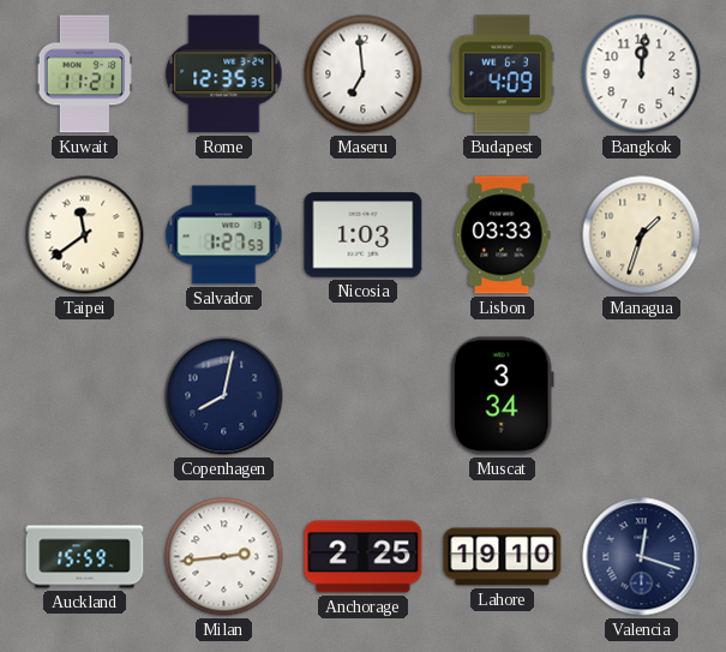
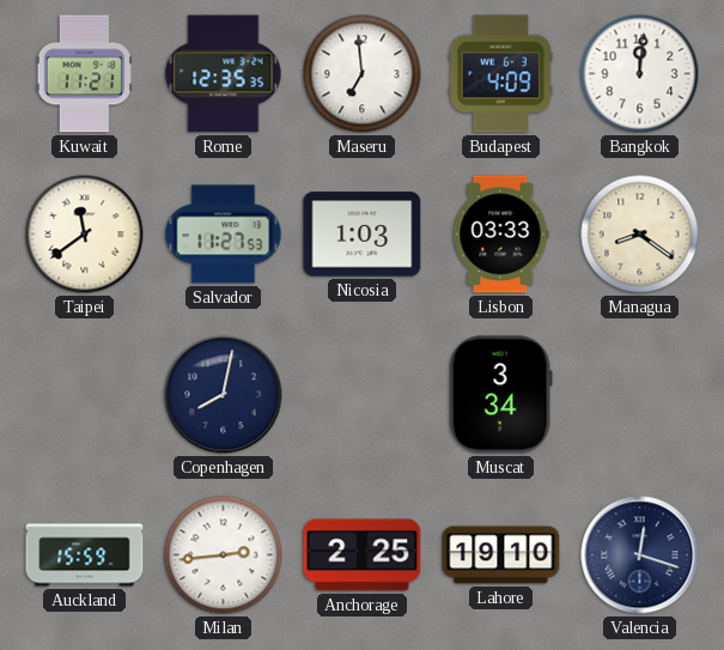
Salvador: 1:27 -> 11:27 (224, 235)
Managua: 1:33 -> 8:21 (640, 235)
